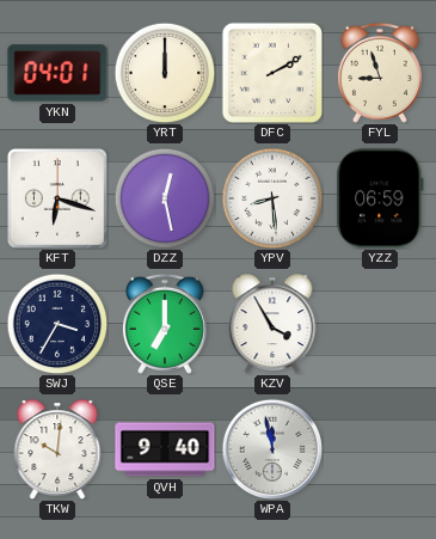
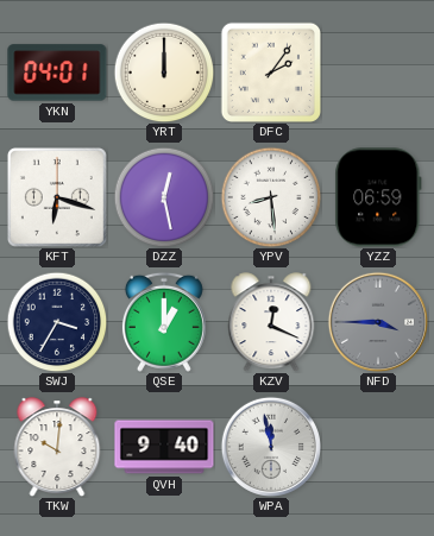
DFC: 2:10 -> 2:06 (270, 71)
FYL: 8:57 -> none (380, 73)
QSE: 7:00 -> 1:00 (164, 322)
KZV: 3:55 -> 12:19 (271, 322)
NFD: none -> 3:45 (377, 321)
